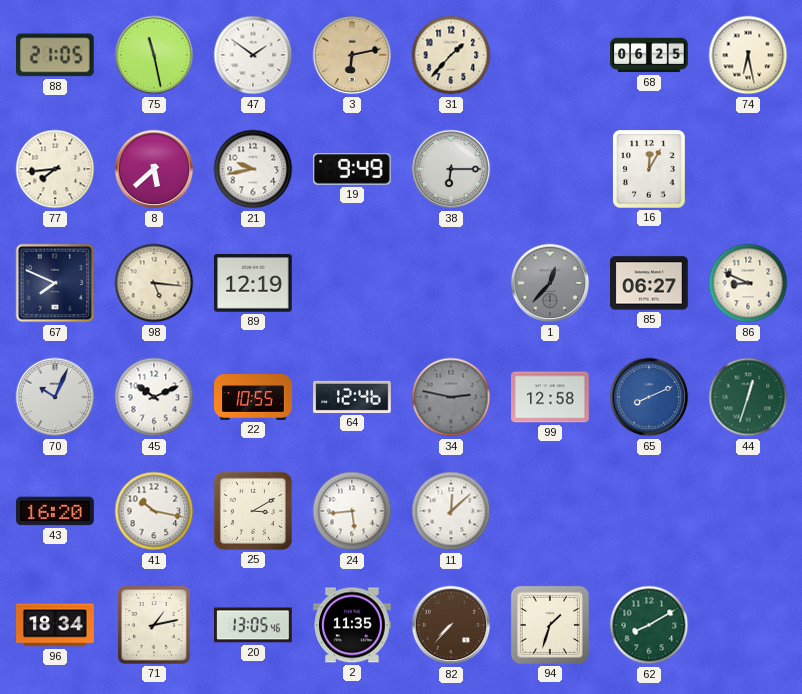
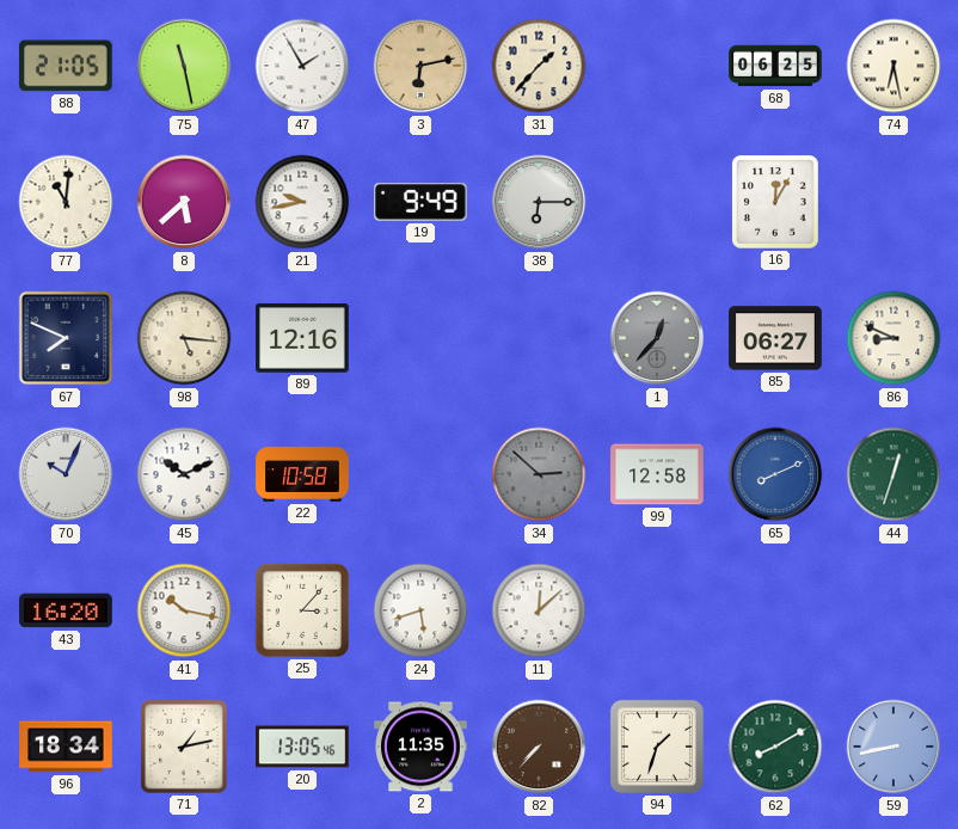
47: 1:51 -> 1:55 (302, 66)
77: 7:44 -> 11:01 (66, 202)
89: 12:19 -> 12:16 (303, 338)
22: 10:55 -> 10:58 (302, 475)
64: 12:46 -> none (352, 397)
34: 2:47 -> 2:52 (539, 474)
25: 3:10 -> 3:07 (302, 610)
24: 5:44 -> 5:42 (420, 610)
59: none -> 8:43 (893, 747)
